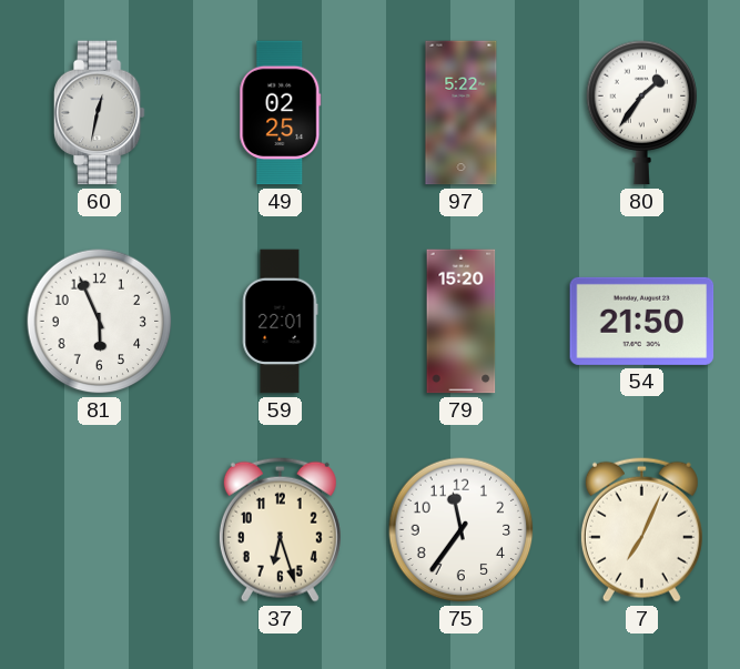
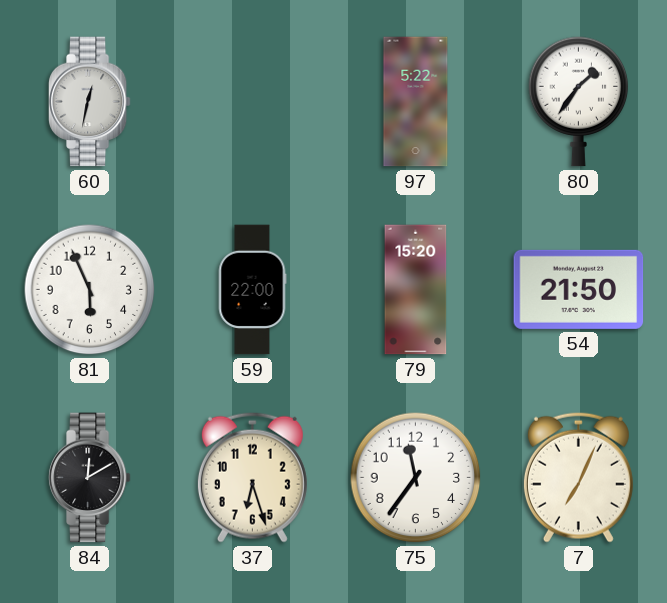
49: 02:25 -> none (281, 113)
59: 22:01 -> 22:00 (252, 290)
84: none -> 12:10 (89, 478)
